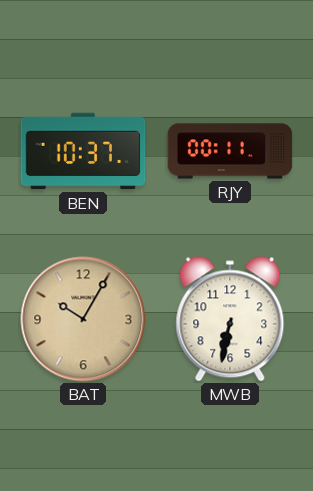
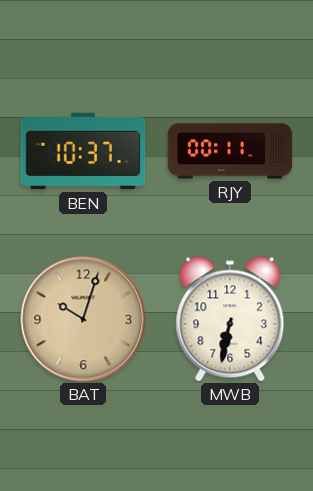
BAT: 10:05 -> 10:03 (83, 319)
